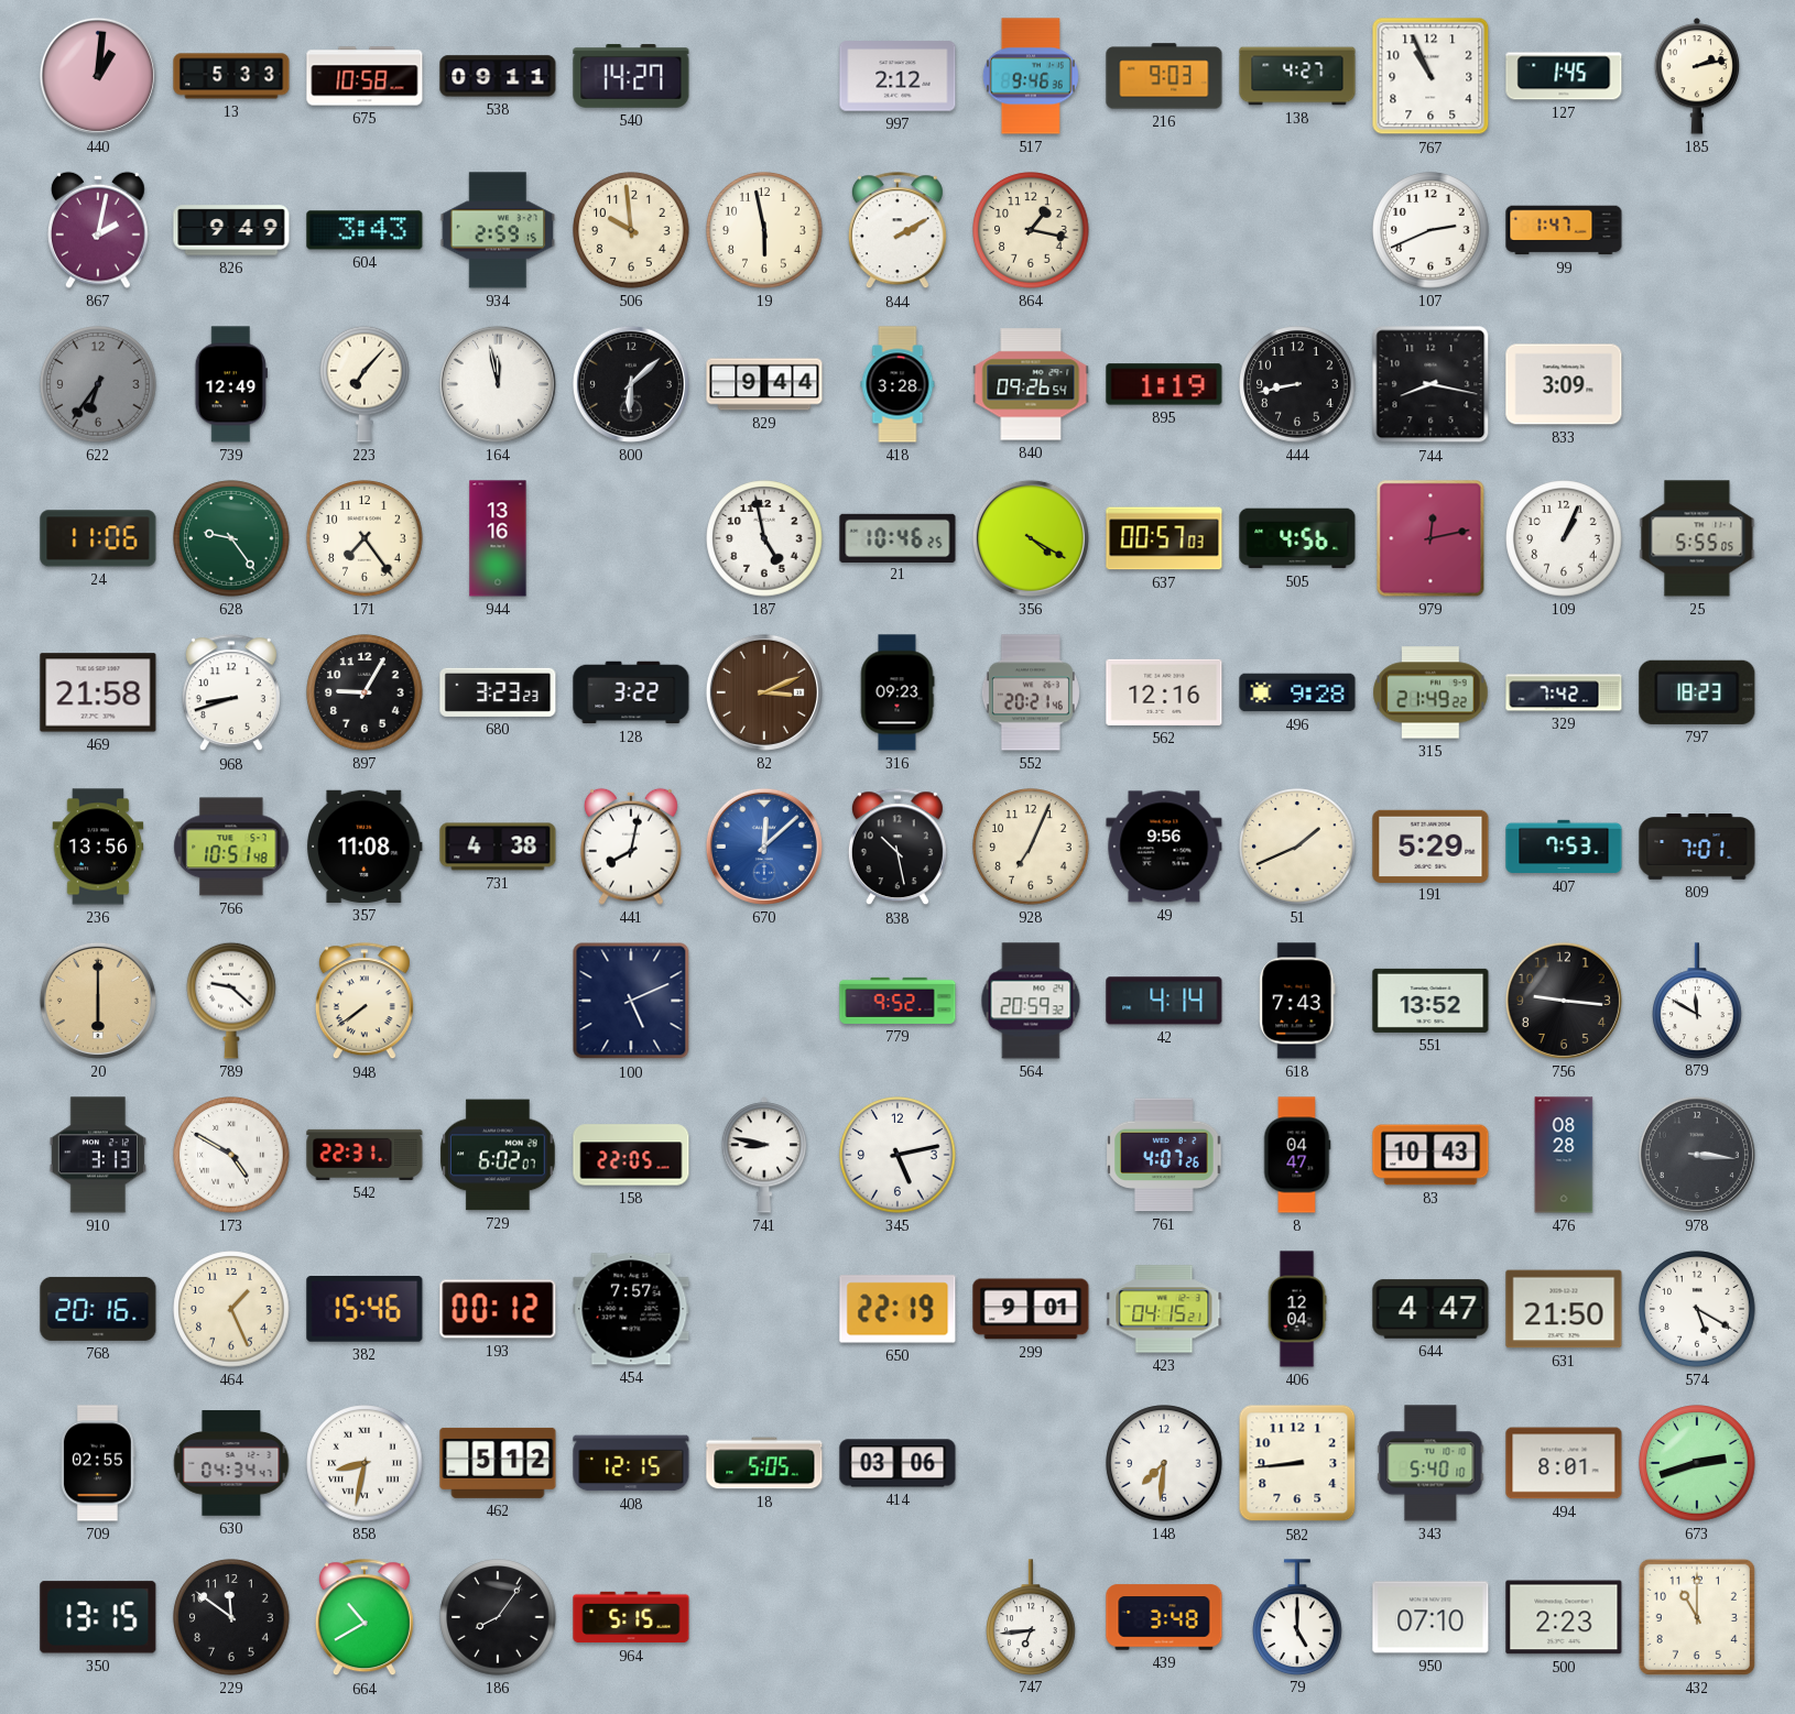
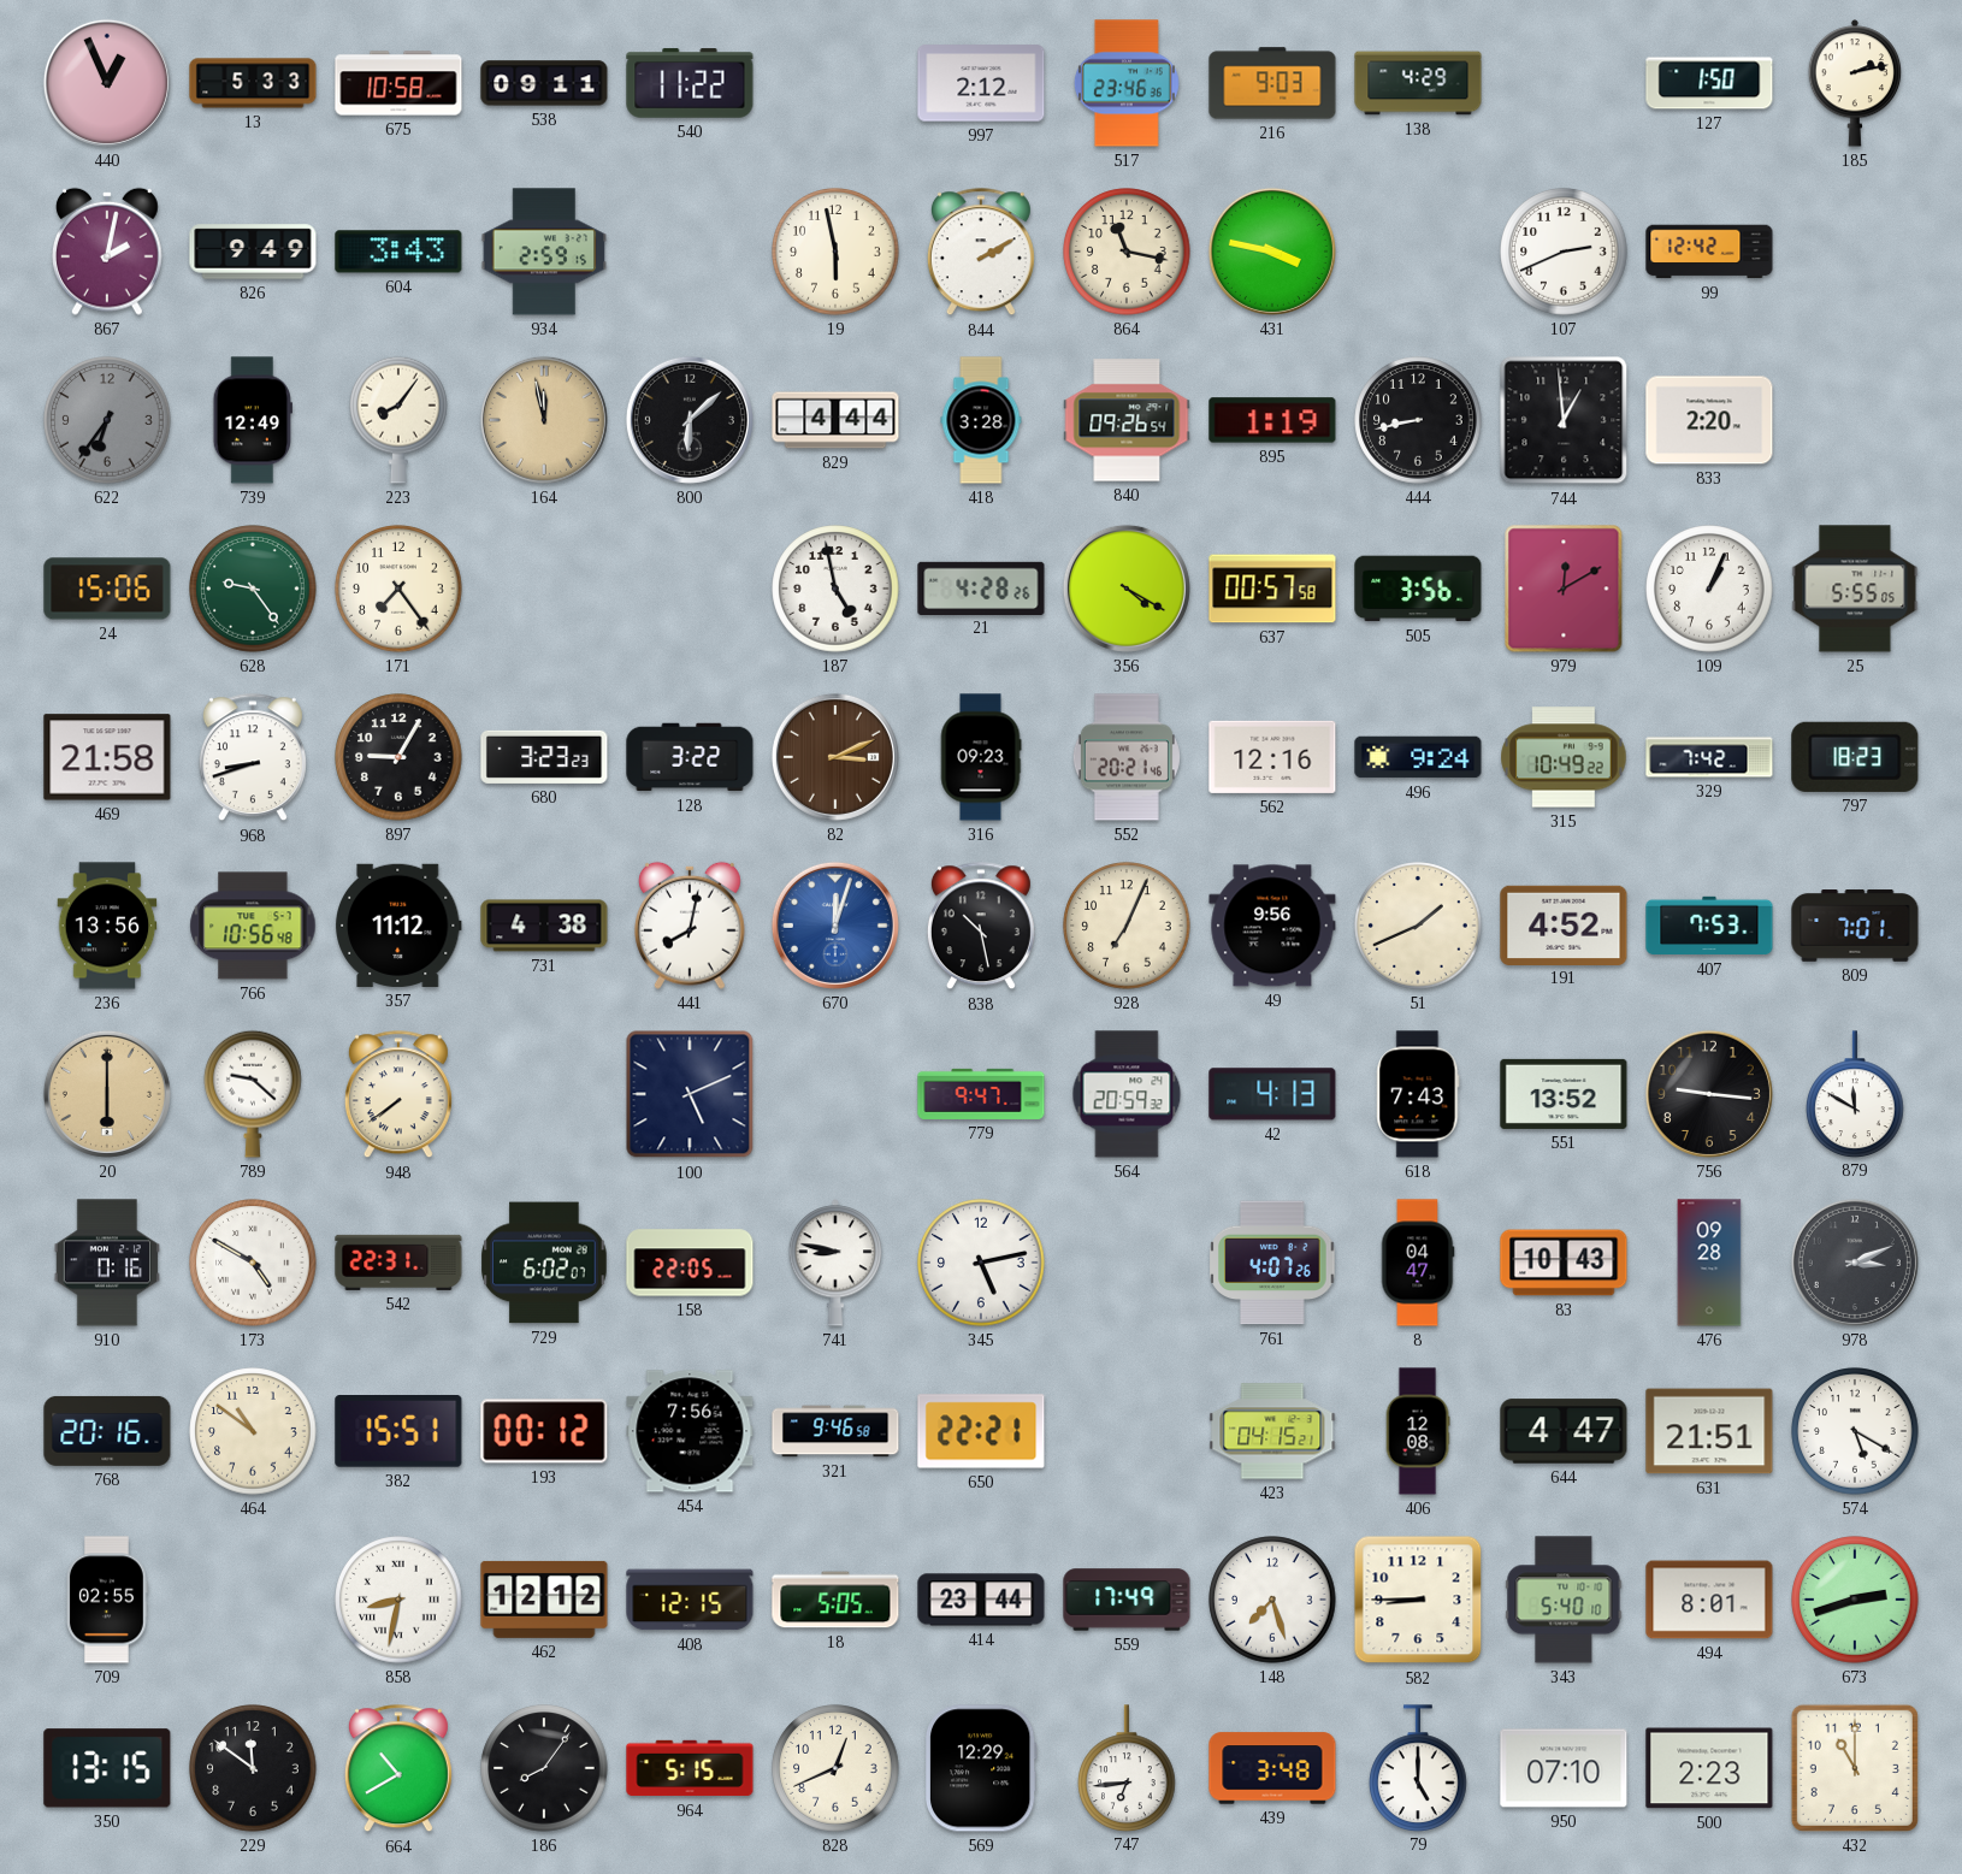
440: 1:01 -> 12:56 (107, 83)
540: 14:27 -> 11:22 (690, 83)
517: 9:46 -> 23:46 (1127, 83)
138: 4:27 -> 4:29 (1418, 83)
767: 10:56 -> none (1430, 76)
127: 1:45 -> 1:50 (1709, 83)
506: 9:59 -> none (631, 230)
864: 1:17 -> 11:17 (1127, 252)
431: none -> 3:47 (1272, 252)
99: 1:47 -> 12:42 (1709, 252)
223: 7:07 -> 8:06 (398, 420)
164 dial: white -> champagne (544, 420)
829: 9:44 -> 4:44 (835, 420)
744: 8:17 -> 12:59 (1564, 420)
833: 3:09 -> 2:20 (1709, 420)
24: 11:06 -> 15:06 (107, 589)
944: 13:16 -> none (498, 538)
21: 10:46 -> 4:28 (981, 587)
637: 00:57:03 -> 00:57:58 (1272, 589)
505: 4:56 -> 3:56 (1418, 589)
979: 12:13 -> 12:10 (1564, 589)
496: 9:28 -> 9:24 (1418, 757)
315: 21:49 -> 10:49 (1564, 757)
766: 10:51 -> 10:56 (253, 926)
357: 11:08 -> 11:12 (400, 926)
670: 12:08 -> 12:03 (835, 926)
191: 5:29 -> 4:52 (1564, 924)
779: 9:52 -> 9:47 (981, 1094)
42: 4:14 -> 4:13 (1272, 1094)
910: 3:13 -> 0:16 (107, 1263)
476: 08:28 -> 09:28 (1709, 1263)
978: 3:16 -> 3:11 (1855, 1263)
464: 1:26 -> 10:51 (253, 1431)
382: 15:46 -> 15:51 (398, 1432)
454: 7:57 -> 7:56 (690, 1431)
321: none -> 9:46 (835, 1431)
650: 22:19 -> 22:21 (981, 1431)
299: 9:01 -> none (1031, 1309)
406: 12:04 -> 12:08 (1418, 1431)
631: 21:50 -> 21:51 (1709, 1431)
630: 04:34 -> none (231, 1463)
462: 5:12 -> 12:12 (544, 1600)
414: 03:06 -> 23:44 (981, 1600)
559: none -> 17:49 (1127, 1600)
148: 7:31 -> 7:27 (1272, 1600)
582: 8:44 -> 8:45 (1418, 1600)
828: none -> 12:41 (835, 1768)
569: none -> 12:29 (981, 1768)
